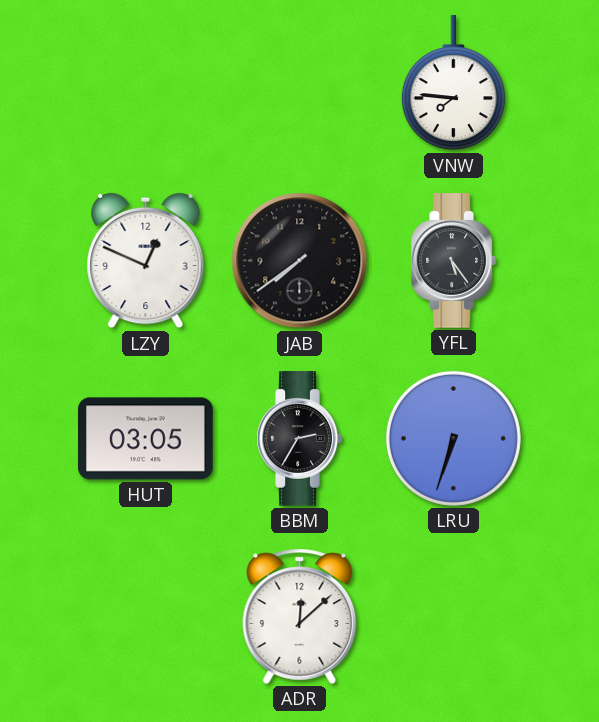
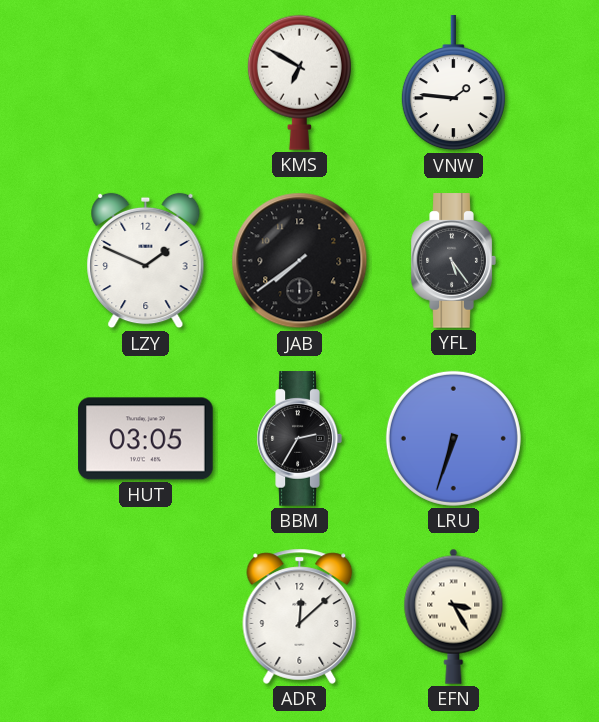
KMS: none -> 6:50 (299, 82)
VNW: 7:46 -> 1:46 (453, 83)
LZY: 12:49 -> 1:49 (146, 261)
EFN: none -> 3:25 (454, 616)
